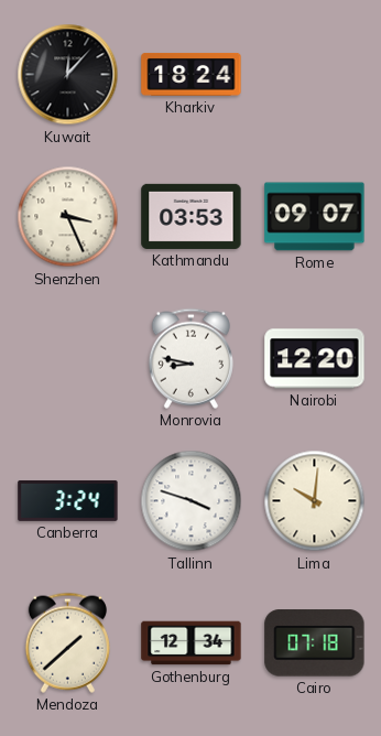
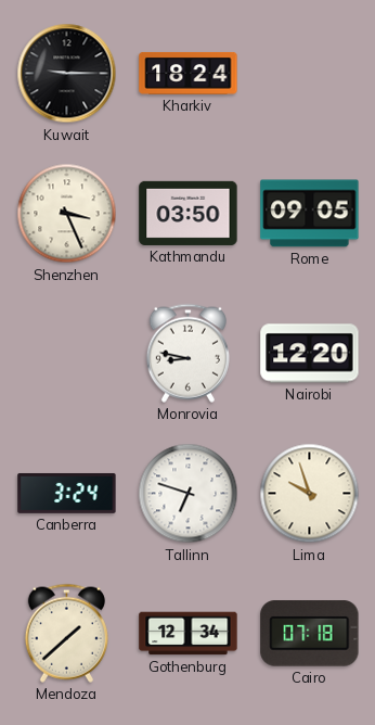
Kuwait: 12:07 -> 9:15 (67, 74)
Kathmandu: 03:53 -> 03:50 (189, 213)
Rome: 09:07 -> 09:05 (310, 214)
Tallinn: 3:48 -> 6:48 (189, 494)
Lima: 10:01 -> 9:57 (310, 494)
